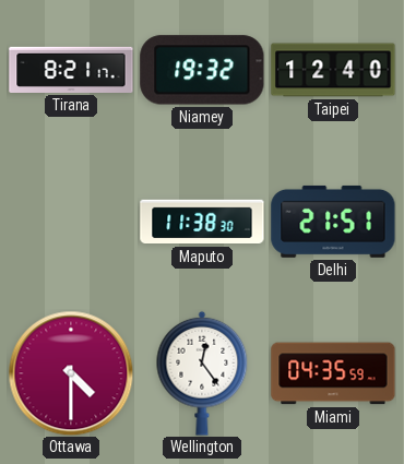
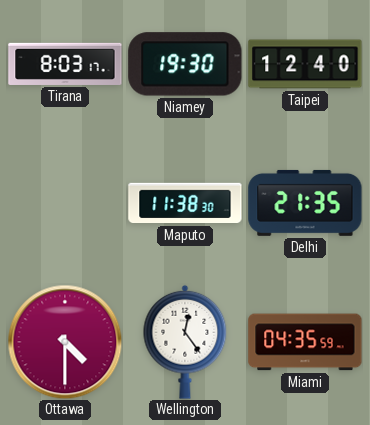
Tirana: 8:21 -> 8:03 (65, 64)
Niamey: 19:32 -> 19:30 (185, 64)
Delhi: 21:51 -> 21:35 (305, 203)
